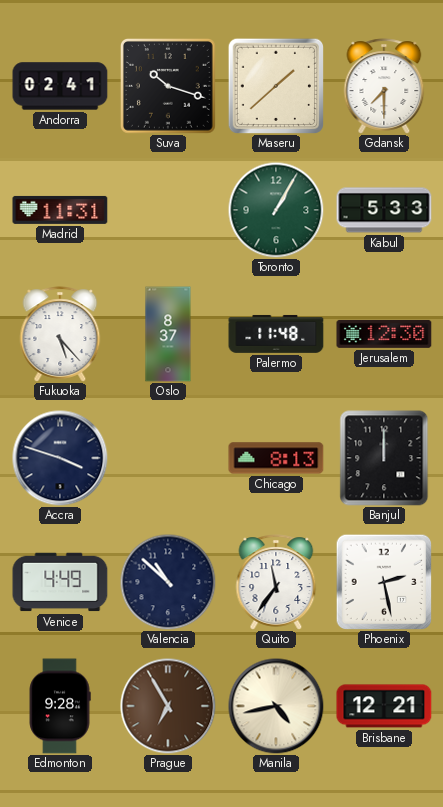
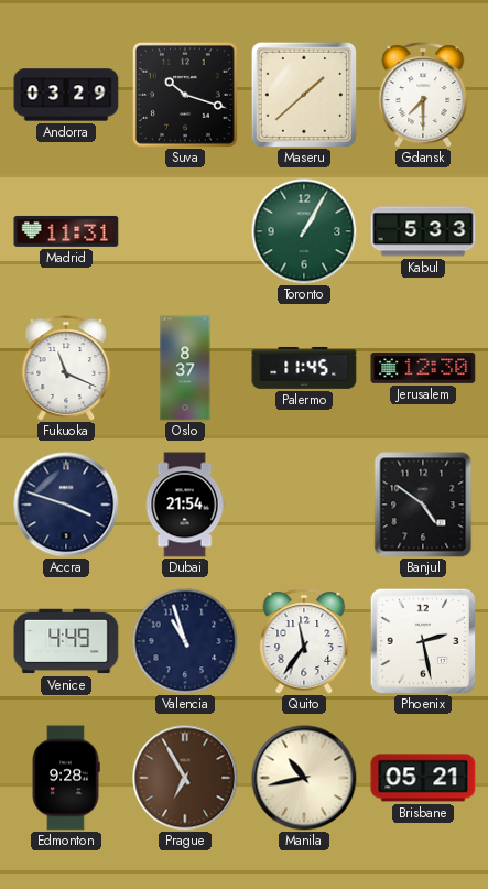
Andorra: 02:41 -> 03:29 (66, 95)
Fukuoka: 5:23 -> 11:19 (66, 368)
Palermo: 11:48 -> 11:45 (304, 368)
Dubai: none -> 21:54 (185, 505)
Chicago: 8:13 -> none (276, 458)
Banjul: 12:00 -> 4:51 (423, 505)
Valencia: 10:52 -> 10:57 (185, 641)
Manila: 4:43 -> 10:43 (304, 778)
Brisbane: 12:21 -> 05:21 (423, 778)
